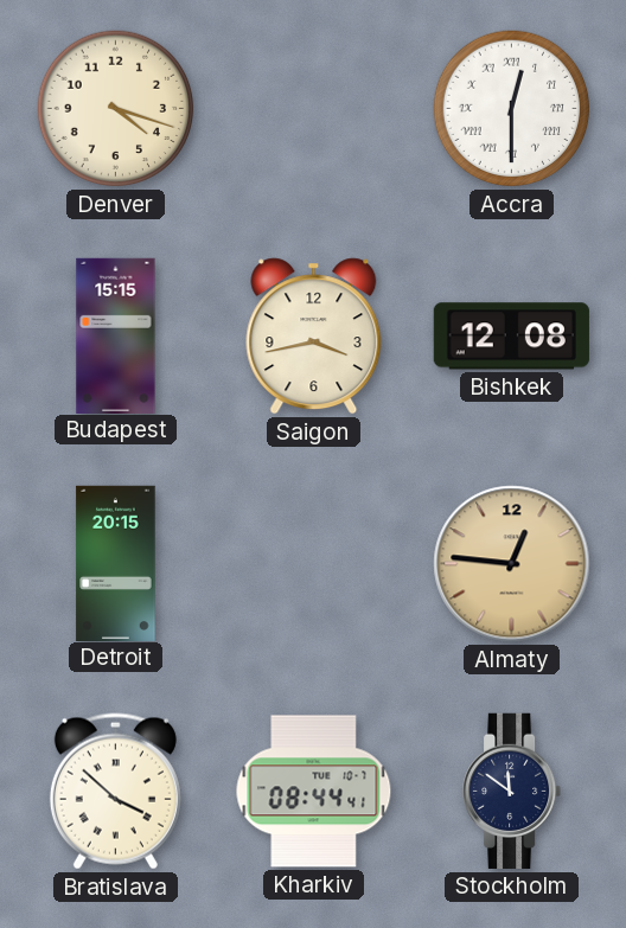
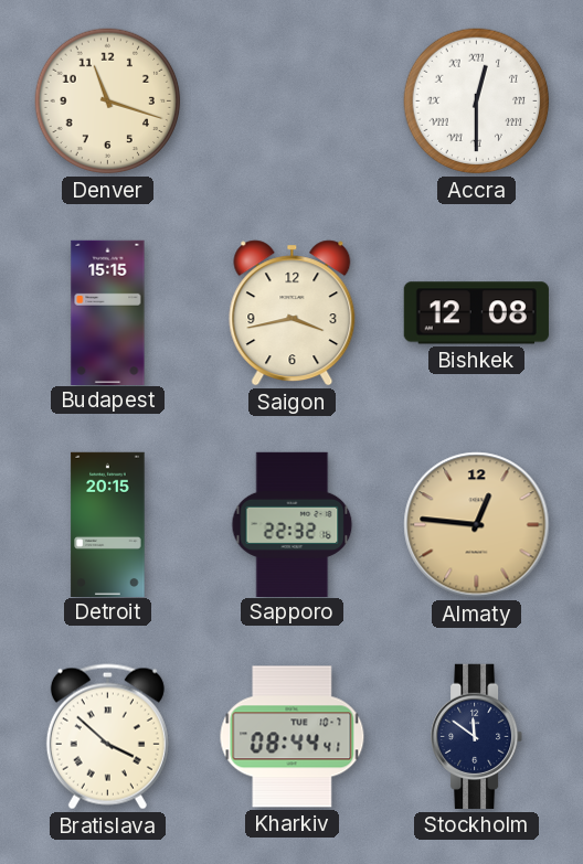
Denver: 4:18 -> 11:18 (108, 102)
Sapporo: none -> 22:32 (293, 524)
